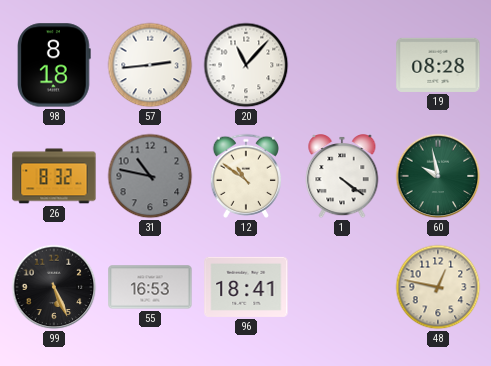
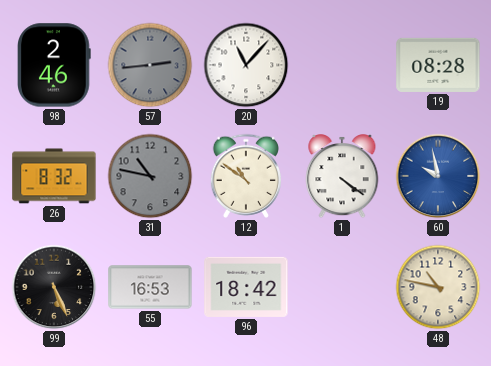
98: 8:18 -> 2:46 (54, 65)
57 dial: white -> grey (150, 65)
60 dial: green -> blue (438, 176)
96: 18:41 -> 18:42 (246, 287)
48: 12:47 -> 10:47 (438, 287)
